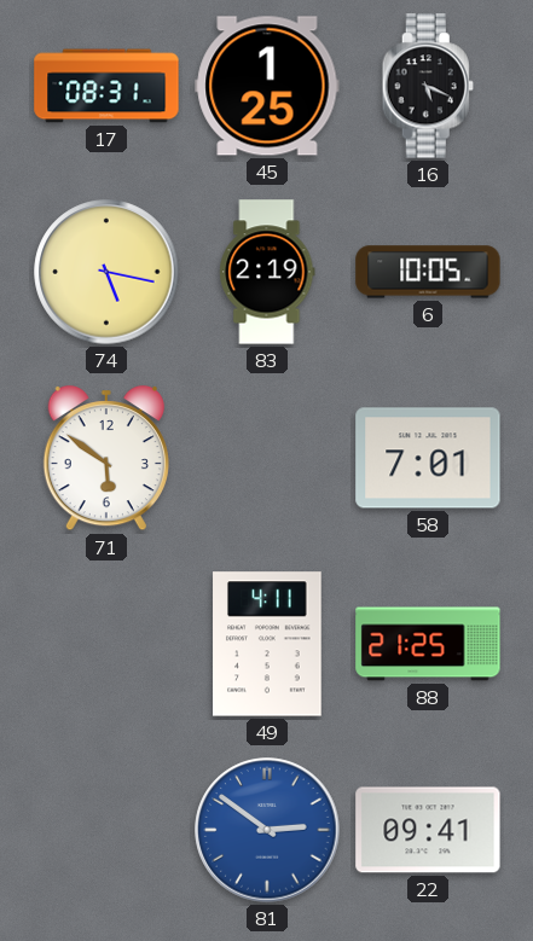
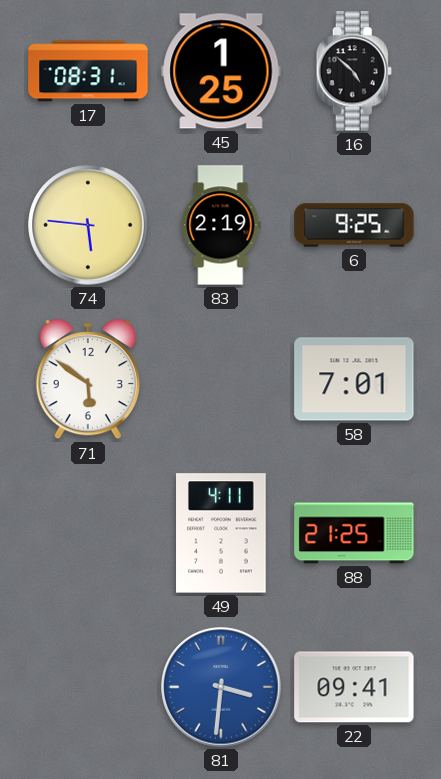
16: 5:19 -> 4:52 (354, 71)
74: 5:17 -> 5:46 (88, 225)
6: 10:05 -> 9:25 (354, 225)
81: 2:51 -> 3:31 (221, 687)
